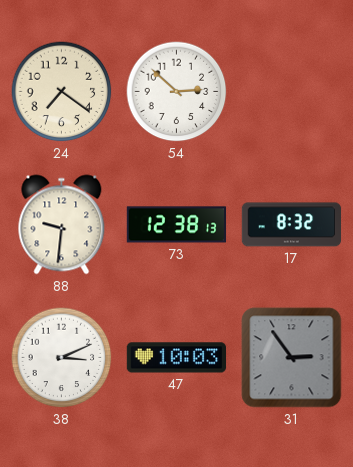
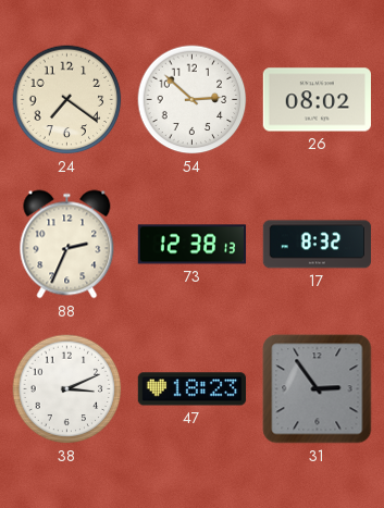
26: none -> 08:02 (318, 100)
88: 9:31 -> 2:34 (67, 245)
47: 10:03 -> 18:23 (193, 389)
